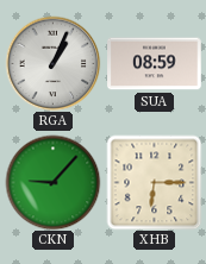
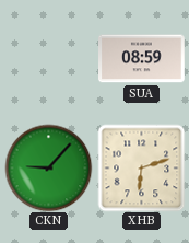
RGA: 1:04 -> none (52, 63)
XHB: 6:15 -> 6:12 (141, 167)
